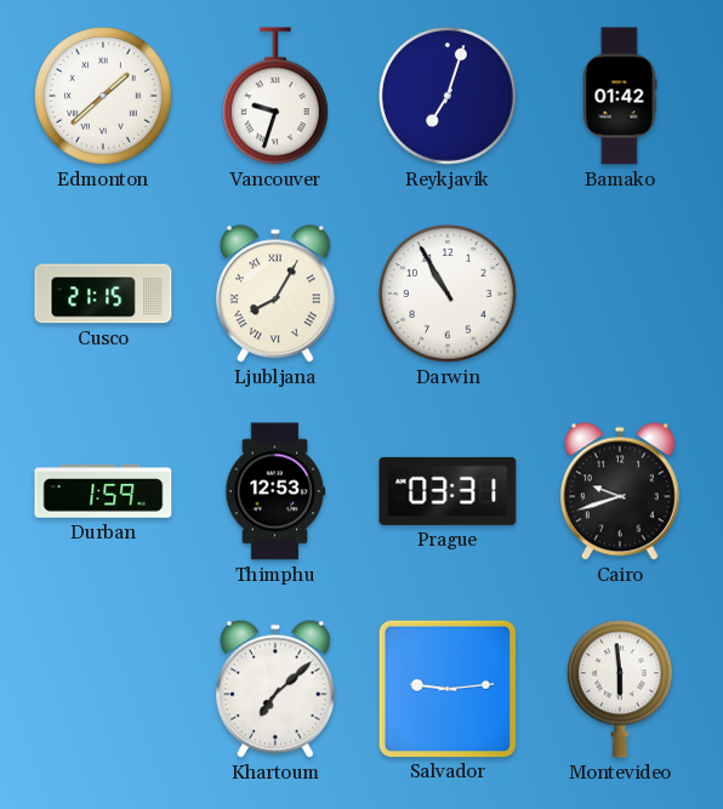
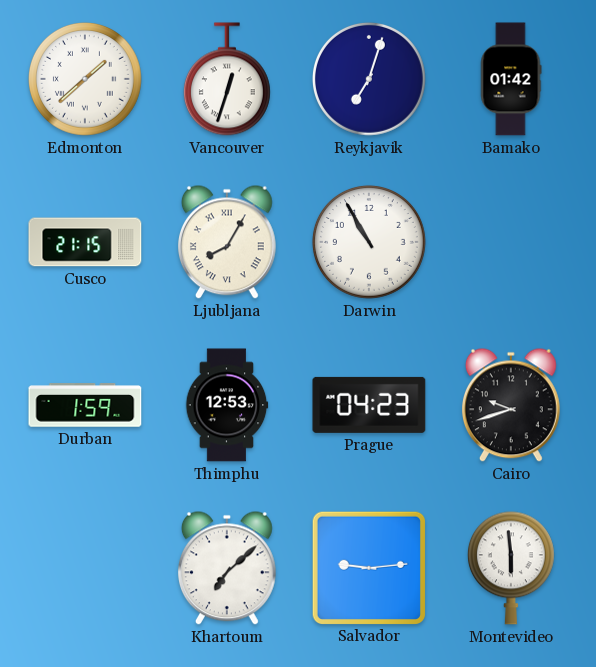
Vancouver: 9:33 -> 12:33 (227, 79)
Prague: 03:31 -> 04:23 (369, 405)
